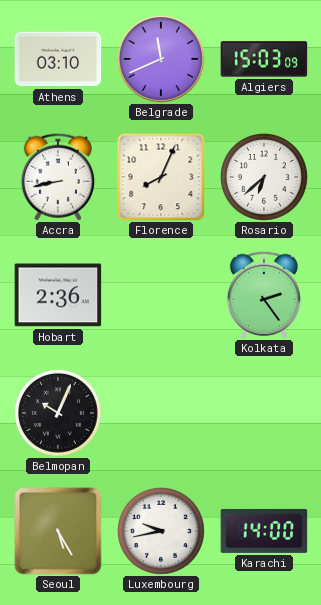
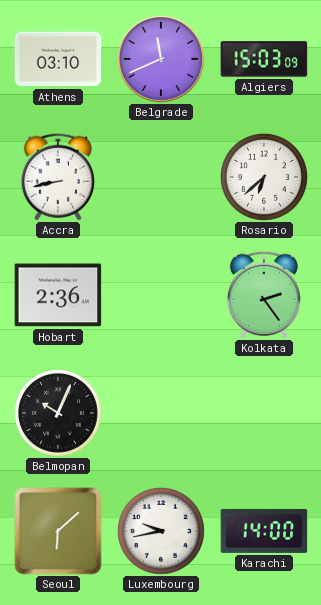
Florence: 8:04 -> none (161, 177)
Seoul: 5:25 -> 6:08 (58, 531)
